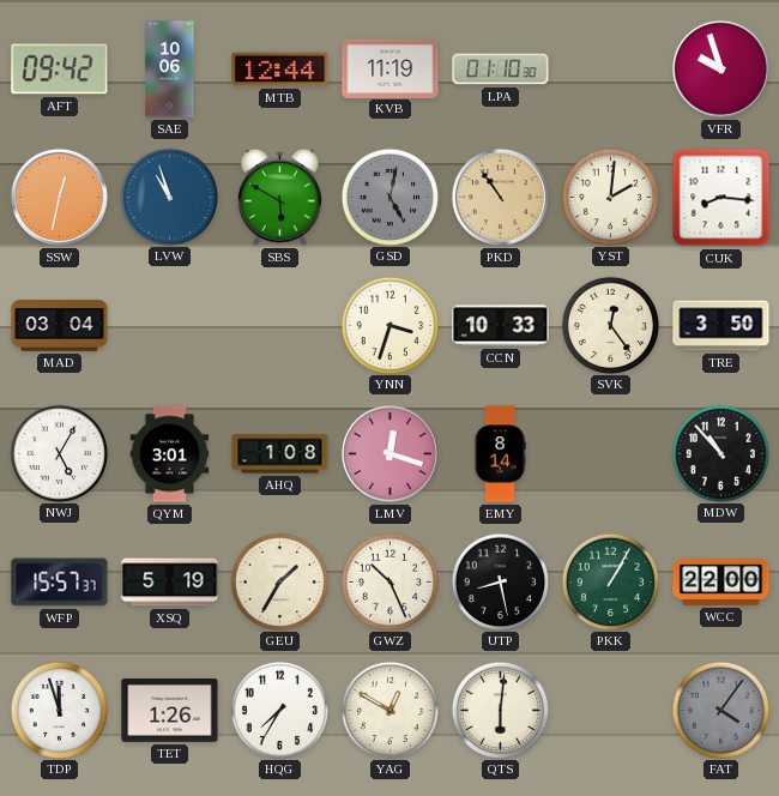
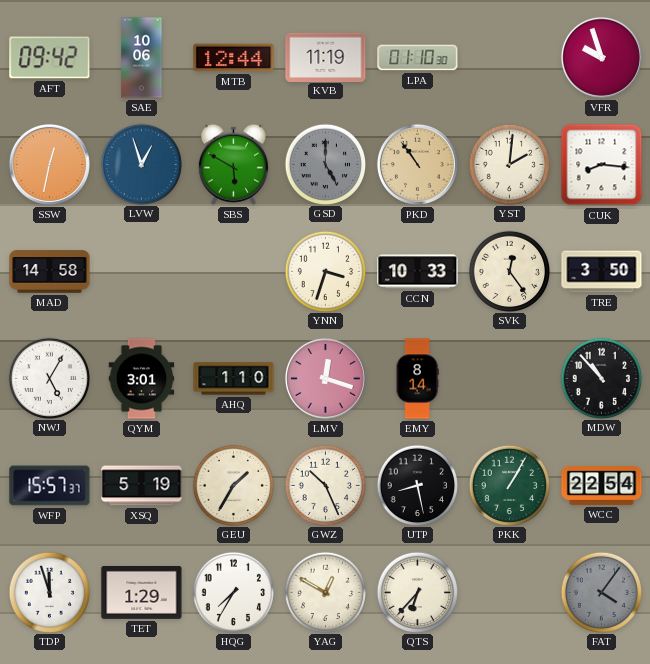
LVW: 10:57 -> 12:57 (141, 164)
GSD: 5:02 -> 5:00 (325, 164)
MAD: 03:04 -> 14:58 (50, 272)
AHQ: 1:08 -> 1:10 (234, 379)
WCC: 22:00 -> 22:54 (602, 486)
TET: 1:26 -> 1:29 (142, 592)
QTS: 6:01 -> 6:37 (417, 592)
